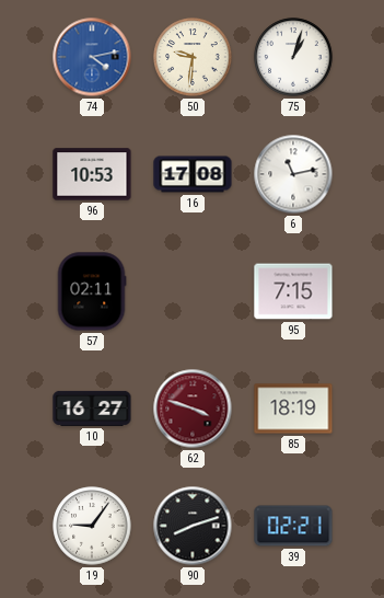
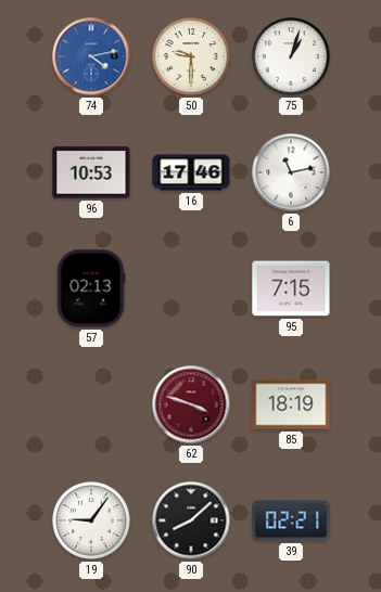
50: 9:31 -> 9:30 (191, 56)
16: 17:08 -> 17:46 (191, 172)
57: 02:11 -> 02:13 (91, 288)
10: 16:27 -> none (92, 409)
90: 8:12 -> 8:08 (191, 520)
